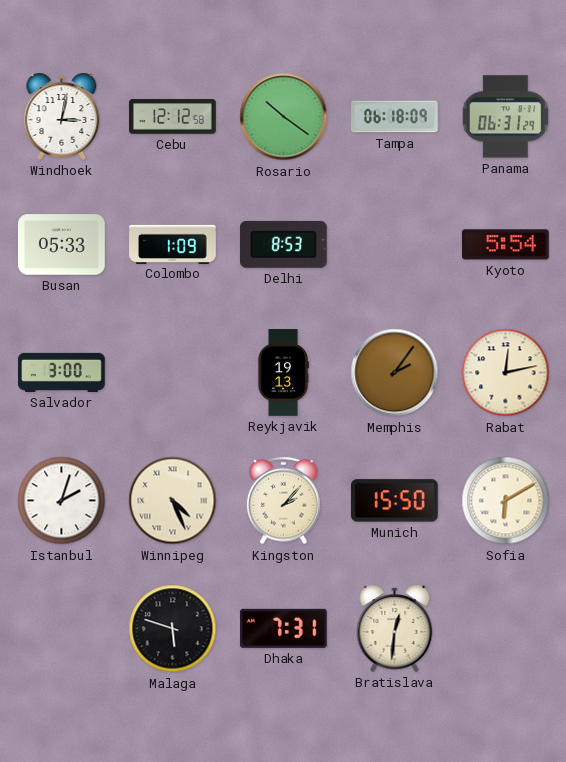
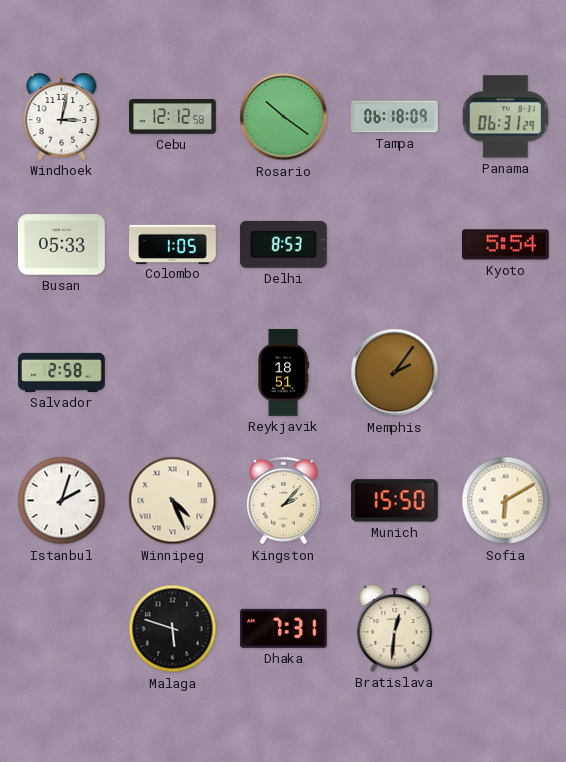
Colombo: 1:09 -> 1:05 (173, 244)
Salvador: 3:00 -> 2:58 (62, 372)
Reykjavik: 19:13 -> 18:51 (283, 373)
Rabat: 12:13 -> none (506, 373)
